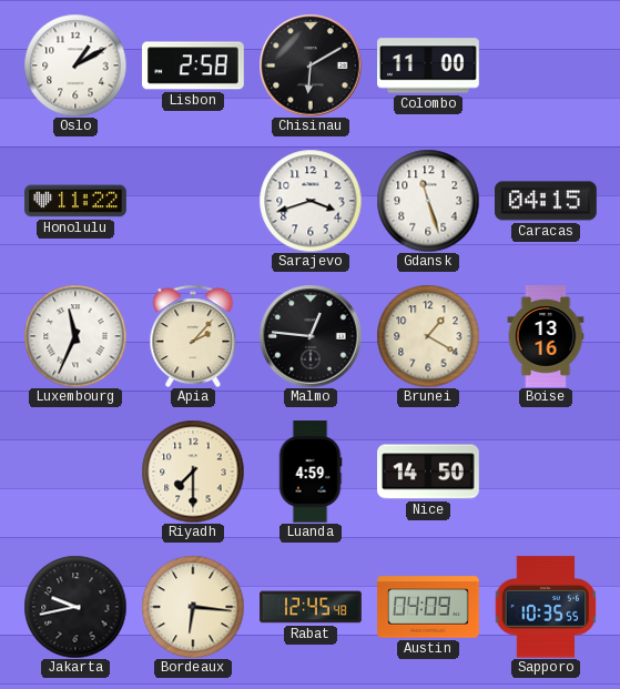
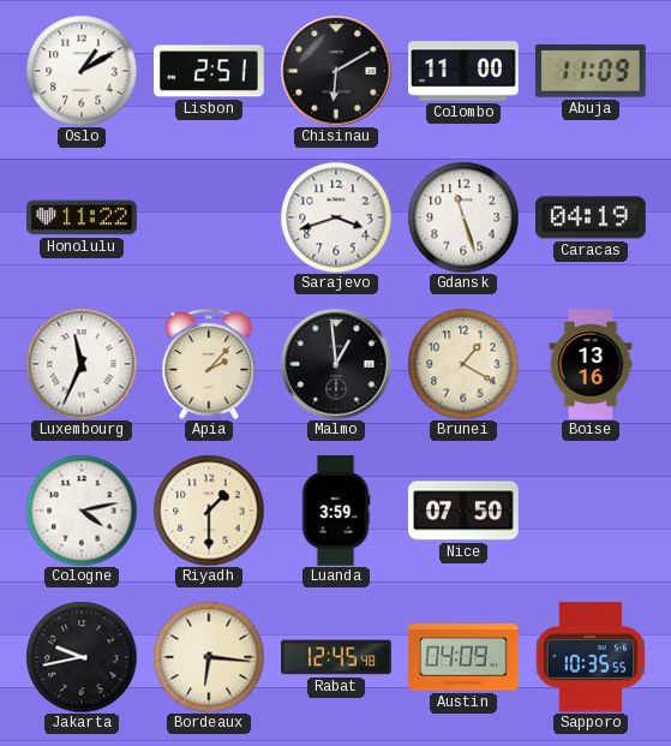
Lisbon: 2:58 -> 2:51 (209, 71)
Abuja: none -> 11:09 (591, 71)
Caracas: 04:15 -> 04:19 (592, 217)
Malmo: 12:46 -> 12:59 (336, 364)
Cologne: none -> 4:13 (82, 511)
Riyadh: 7:30 -> 1:30 (209, 511)
Luanda: 4:59 -> 3:59 (336, 511)
Nice: 14:50 -> 07:50 (465, 511)
